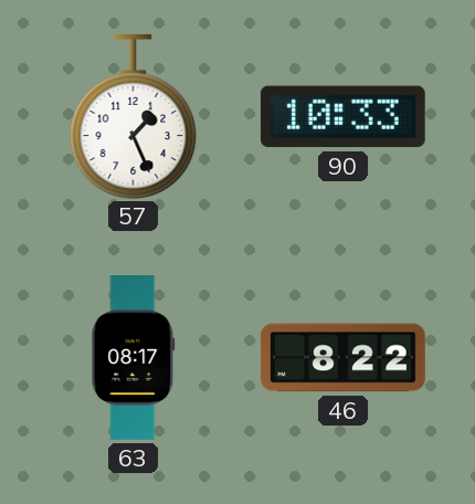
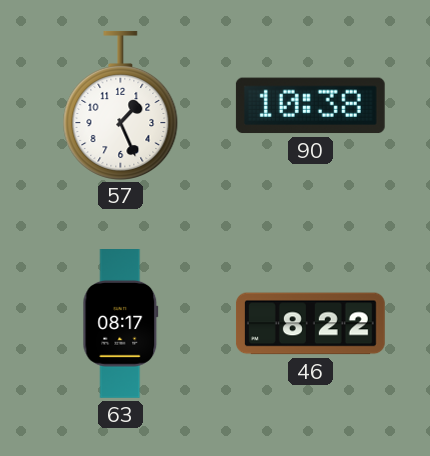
90: 10:33 -> 10:38 (310, 106)
